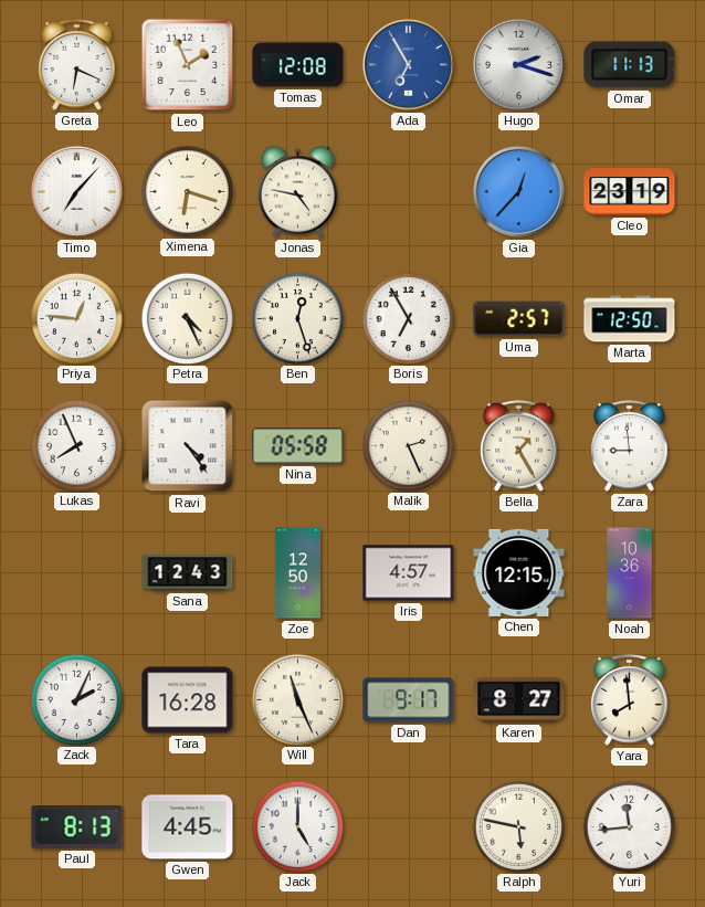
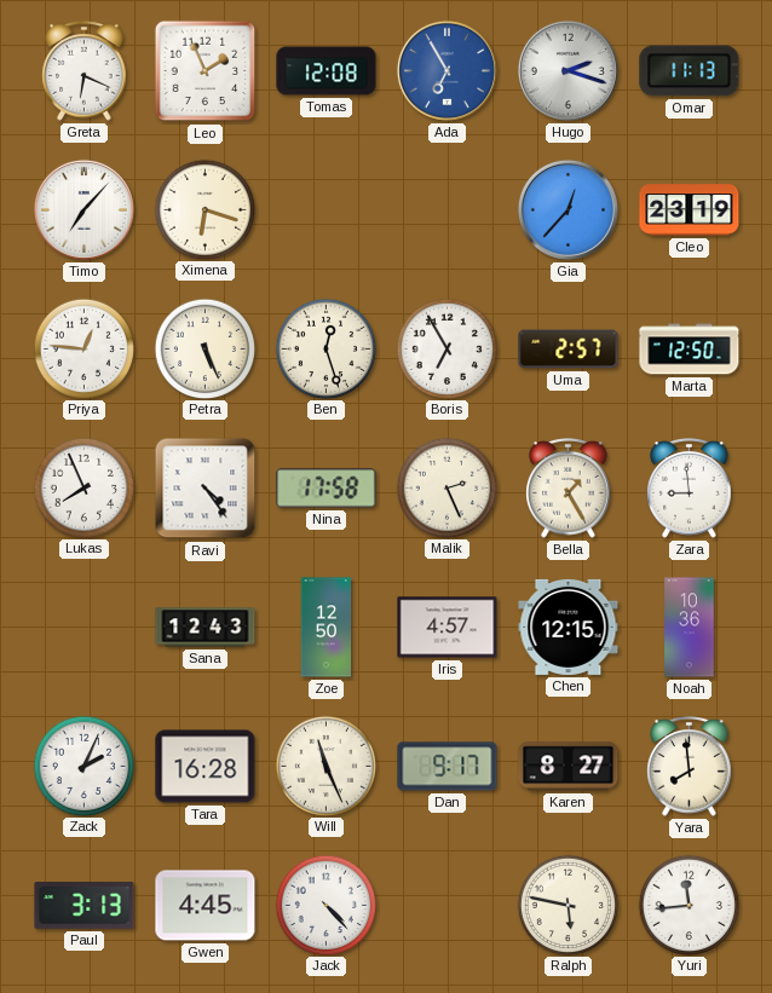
Jonas: 4:47 -> none (298, 191)
Petra: 4:26 -> 5:26 (204, 348)
Nina: 05:58 -> 17:58 (327, 489)
Paul: 8:13 -> 3:13 (85, 906)
Jack: 5:00 -> 4:23 (325, 905)
